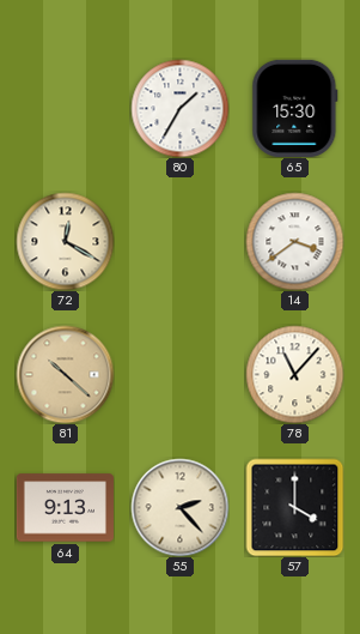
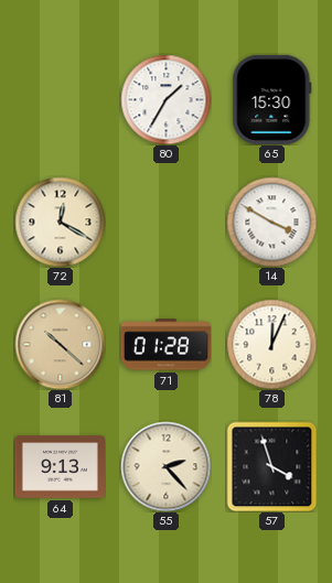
14: 3:39 -> 3:50 (271, 222)
71: none -> 01:28 (165, 345)
78: 11:07 -> 12:04 (271, 344)
57: 4:00 -> 3:57 (271, 466)
